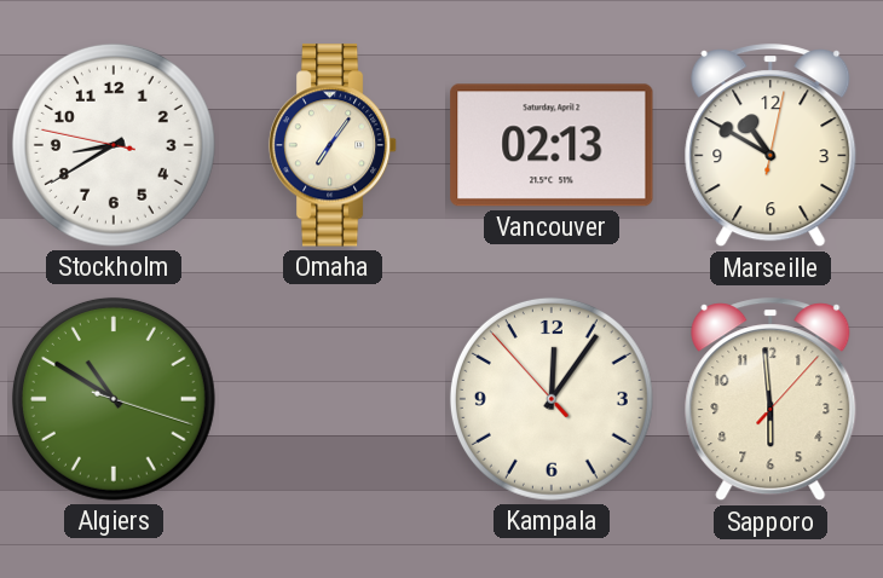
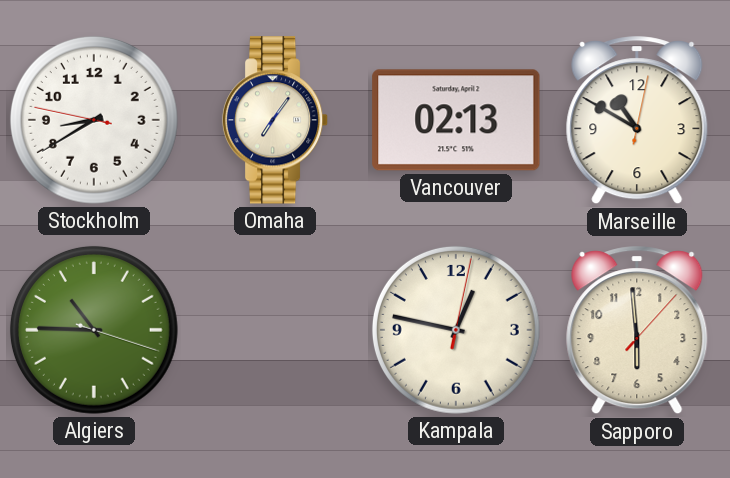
Algiers: 10:50 -> 10:45 (94, 330)
Kampala: 12:05 -> 12:47 (456, 330)
